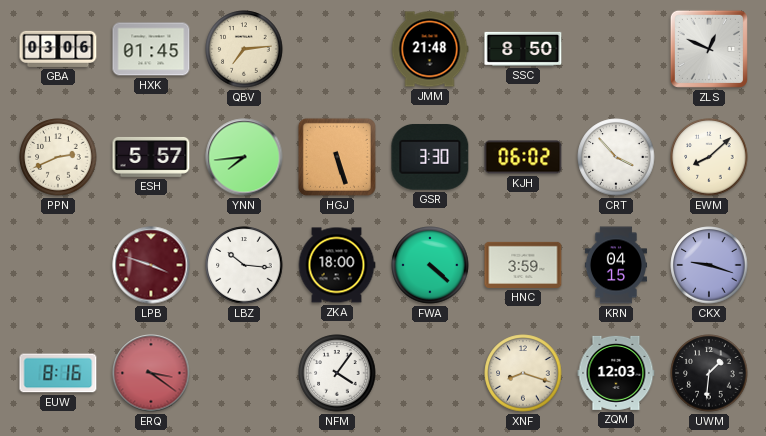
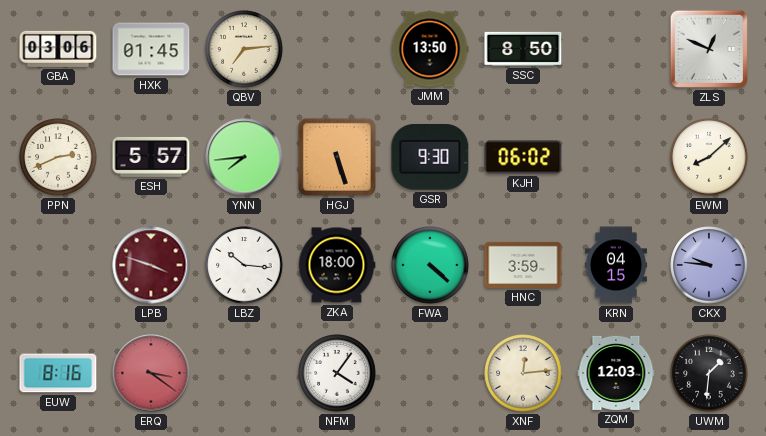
JMM: 21:48 -> 13:50 (430, 49)
GSR: 3:30 -> 9:30 (430, 157)
CRT: 3:53 -> none (616, 157)
CKX: 9:18 -> 9:46 (709, 265)
XNF: 8:18 -> 12:14 (523, 373)
